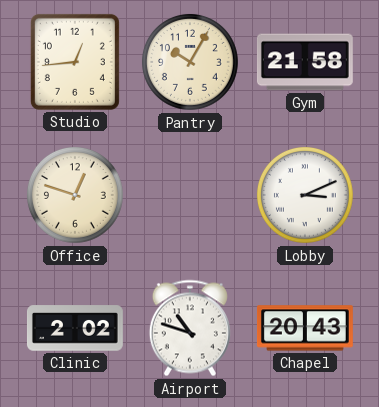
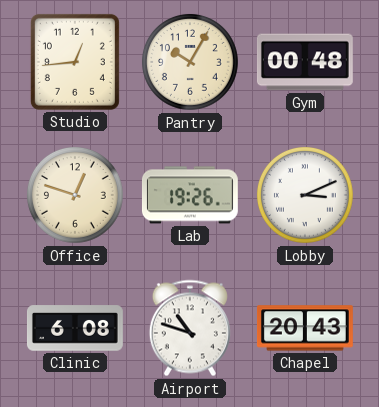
Gym: 21:58 -> 00:48 (305, 62)
Lab: none -> 19:26 (190, 195)
Clinic: 2:02 -> 6:08 (75, 328)
